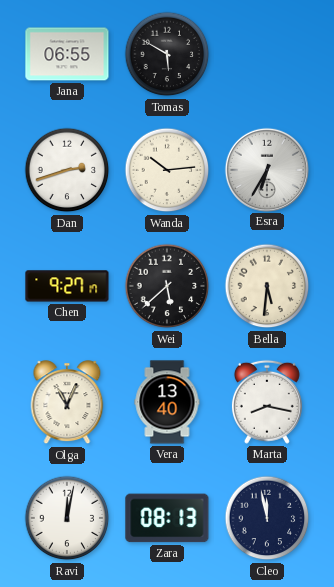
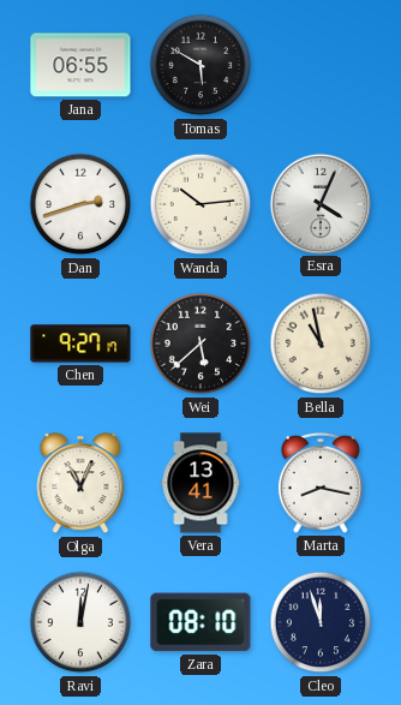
Esra: 6:35 -> 4:04 (319, 203)
Bella: 5:31 -> 10:58 (321, 343)
Vera: 13:40 -> 13:41 (200, 483)
Zara: 08:13 -> 08:10 (200, 622)
Cleo: 11:58 -> 11:57 (321, 622)
